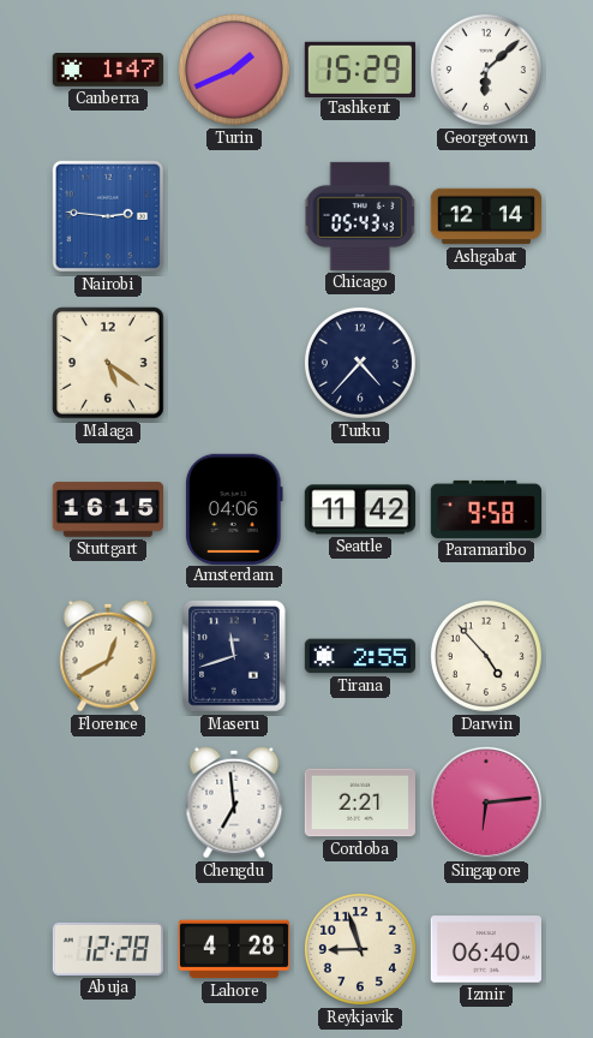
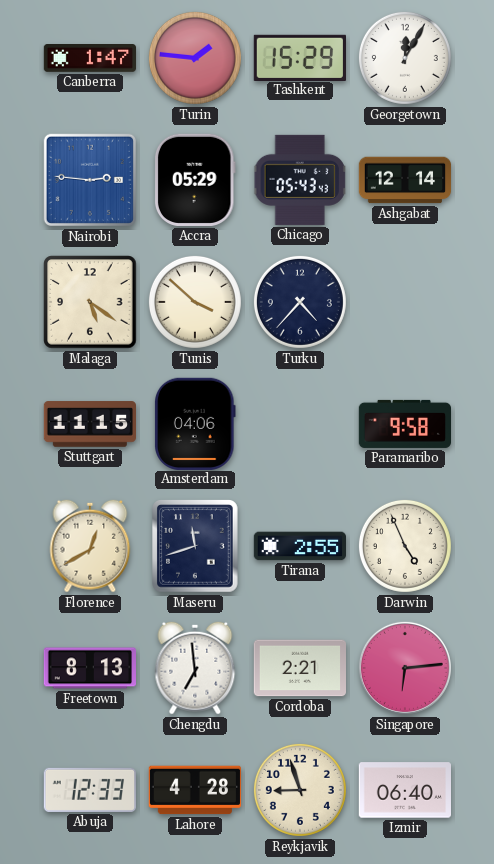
Turin: 1:41 -> 1:46 (195, 58)
Georgetown: 6:08 -> 12:05 (405, 58)
Accra: none -> 05:29 (195, 180)
Tunis: none -> 3:52 (195, 302)
Stuttgart: 16:15 -> 11:15 (90, 424)
Seattle: 11:42 -> none (359, 509)
Darwin: 4:53 -> 4:56 (405, 546)
Freetown: none -> 8:13 (89, 668)
Abuja: 12:28 -> 12:33 (89, 790)
